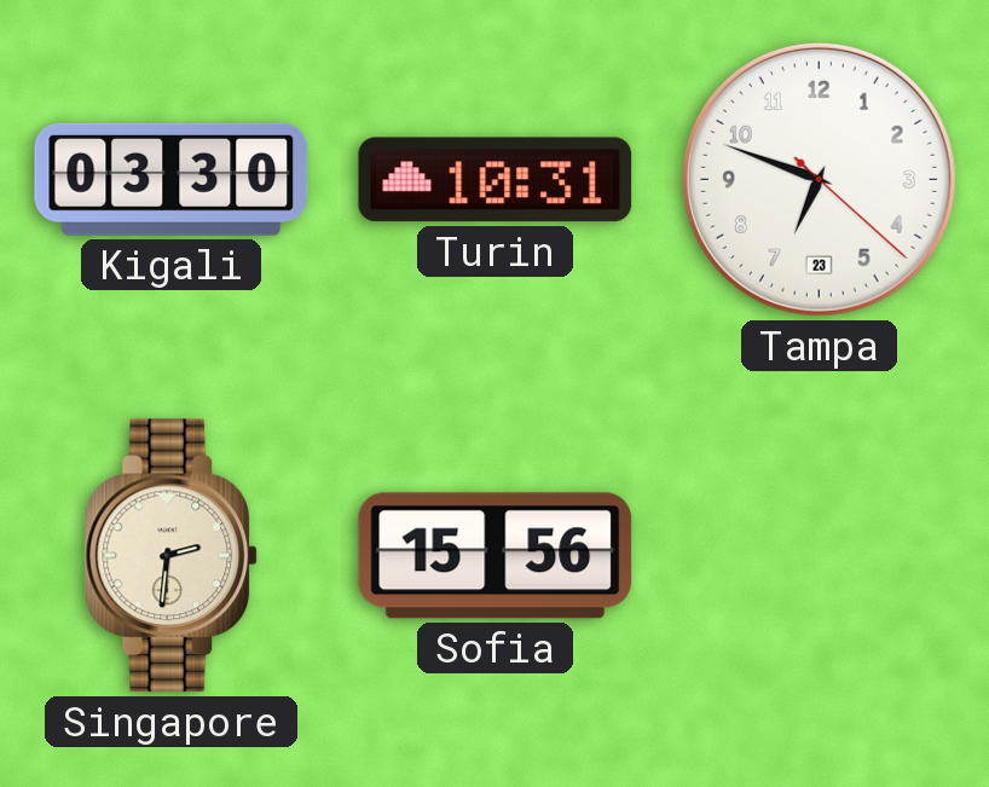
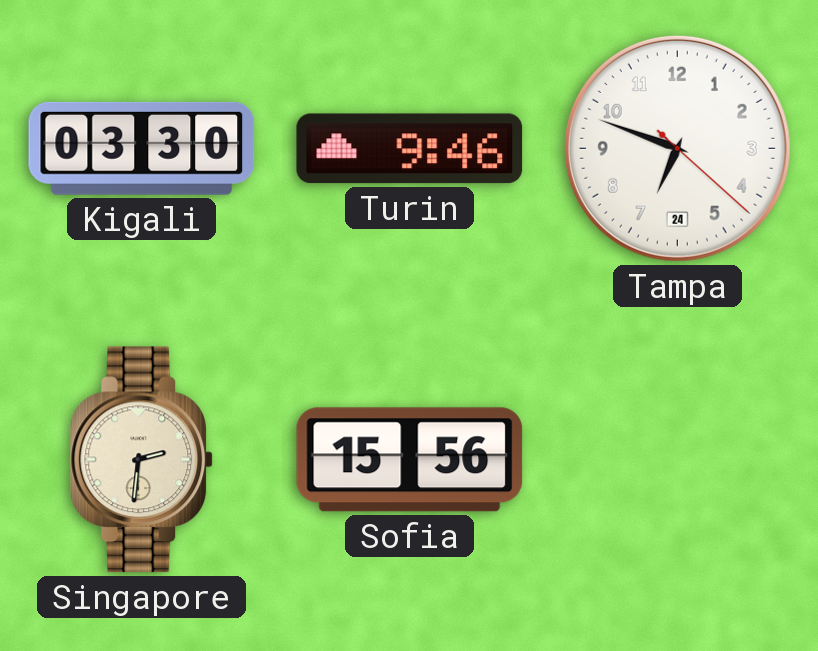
Turin: 10:31 -> 9:46 (410, 149)
Tampa date: 23 -> 24 (677, 148)
